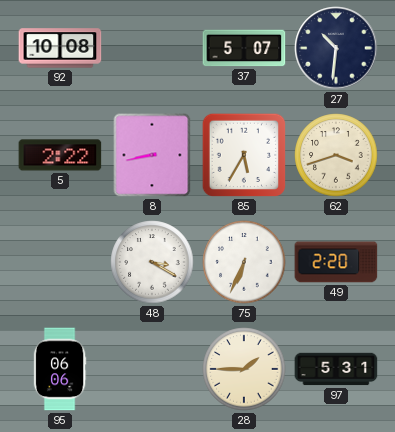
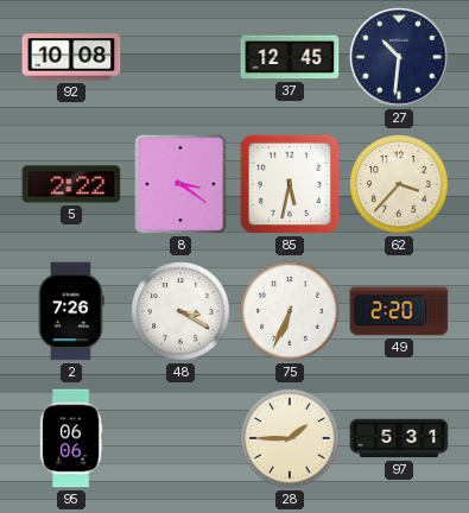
37: 5:07 -> 12:45 (290, 57)
8: 8:43 -> 3:21 (180, 184)
85: 5:35 -> 5:32 (290, 184)
62: 3:42 -> 3:37 (399, 184)
2: none -> 7:26 (71, 311)
